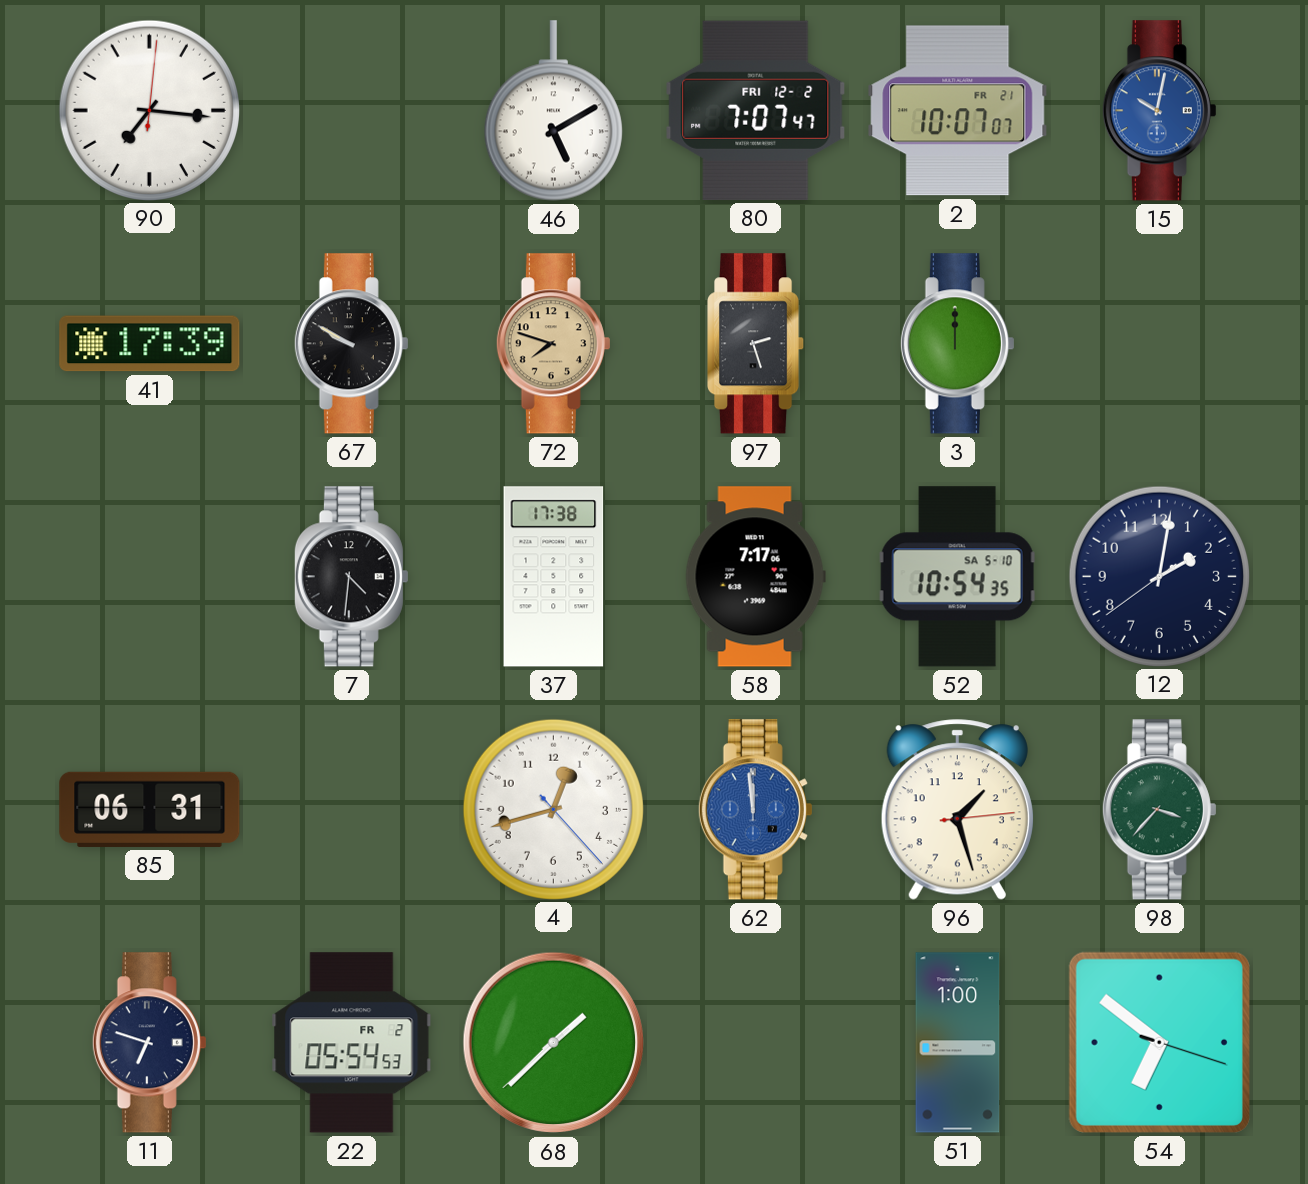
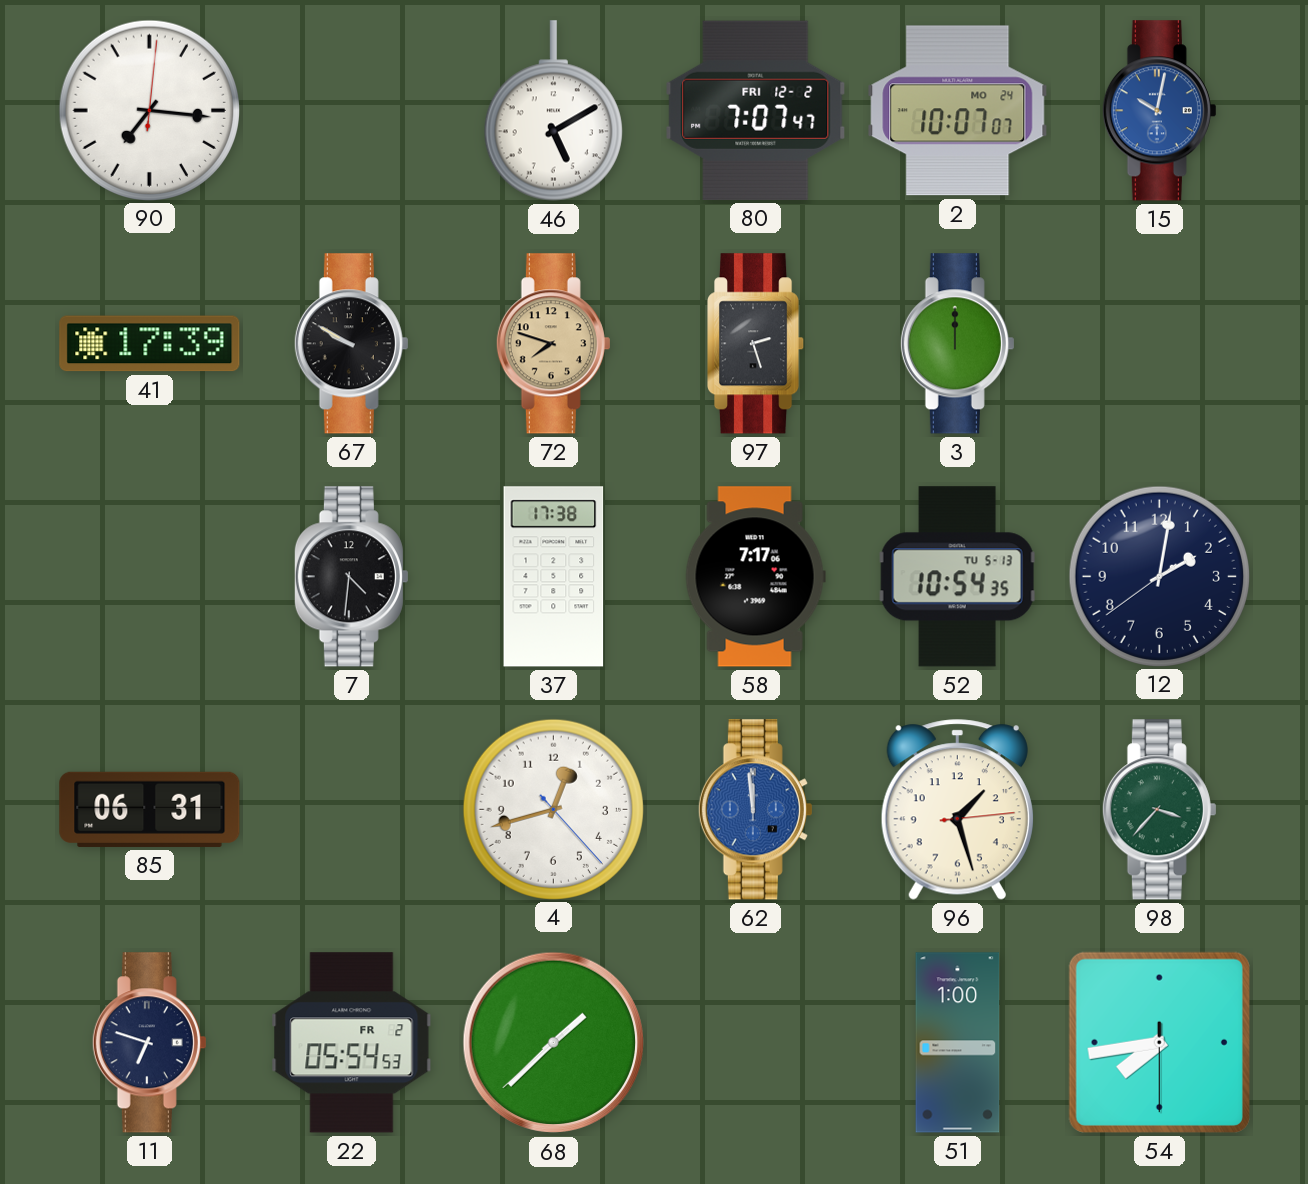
2 date: FR 21 -> MO 24 (958, 111)
52 date: SA 5-10 -> TU 5-13 (958, 577)
54: 6:51 -> 7:43 (1159, 1042)
